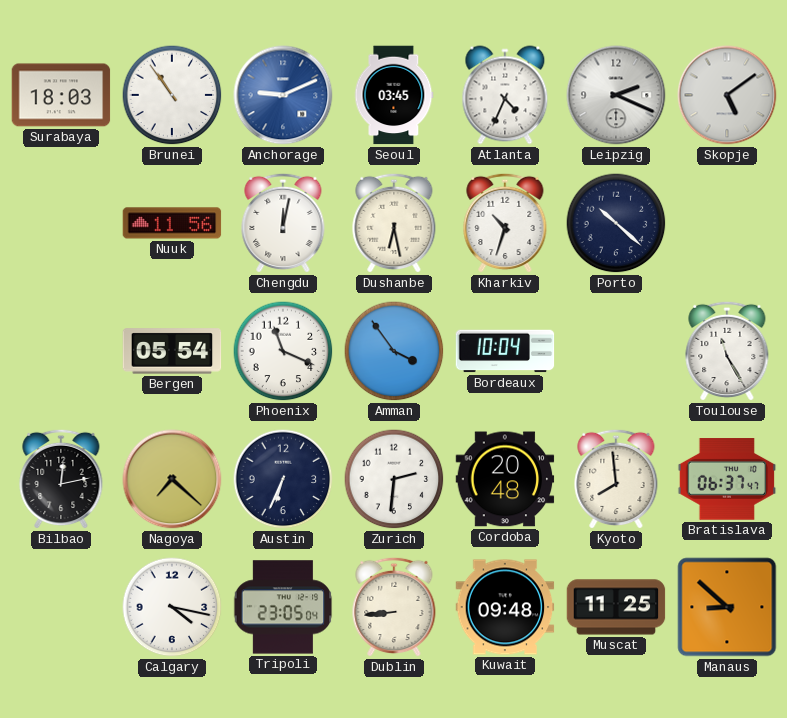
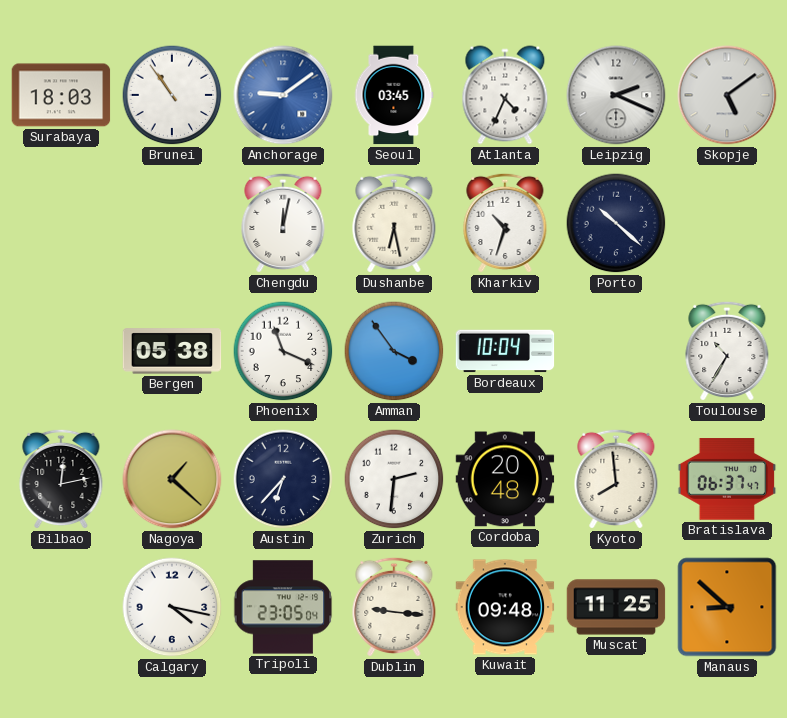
Anchorage: 9:11 -> 9:09 (283, 95)
Nuuk: 11:56 -> none (172, 223)
Bergen: 05:54 -> 05:38 (172, 351)
Toulouse: 11:25 -> 10:35 (727, 351)
Nagoya: 7:22 -> 1:22 (172, 479)
Austin: 6:34 -> 6:37 (283, 479)
Dublin: 8:44 -> 9:16 (394, 607)
